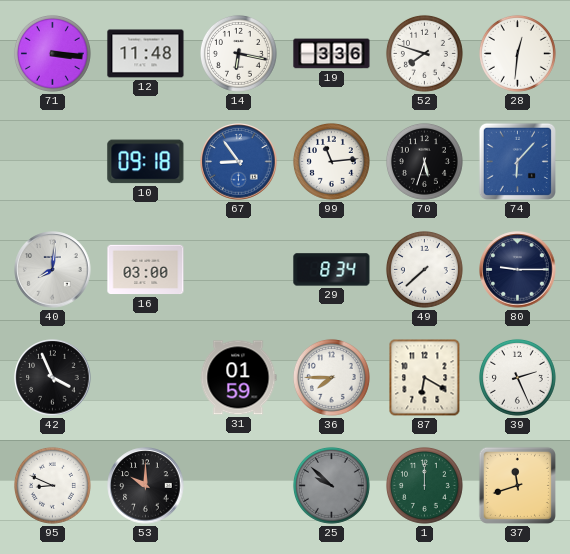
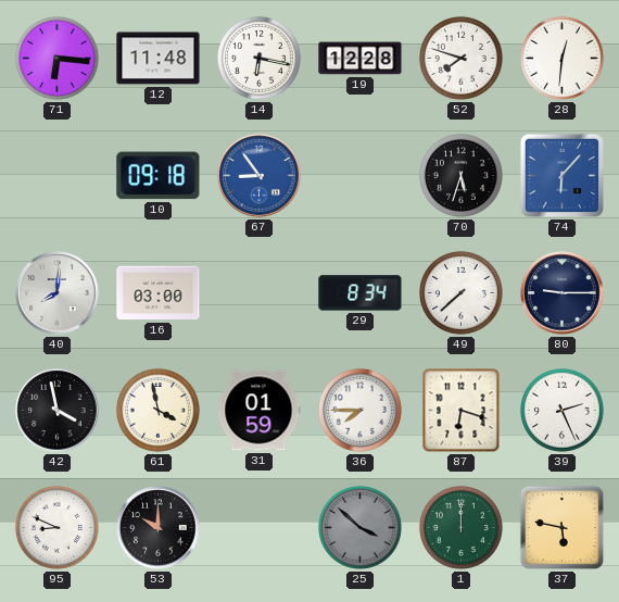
71: 3:16 -> 6:16 (56, 58)
19: 3:36 -> 12:28 (361, 59)
99: 11:14 -> none (331, 161)
42: 3:56 -> 3:58 (58, 411)
61: none -> 3:58 (157, 410)
87: 6:20 -> 6:18 (462, 411)
25: 9:52 -> 3:52 (359, 527)
37: 11:42 -> 5:47 (561, 527)
